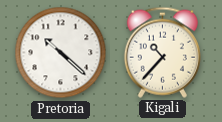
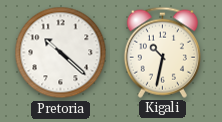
Kigali: 10:37 -> 10:32 (162, 52)
